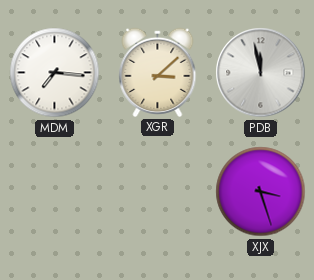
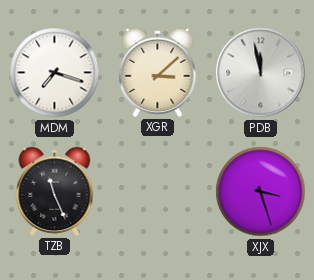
MDM: 7:16 -> 7:18 (55, 73)
TZB: none -> 11:26 (55, 191)
